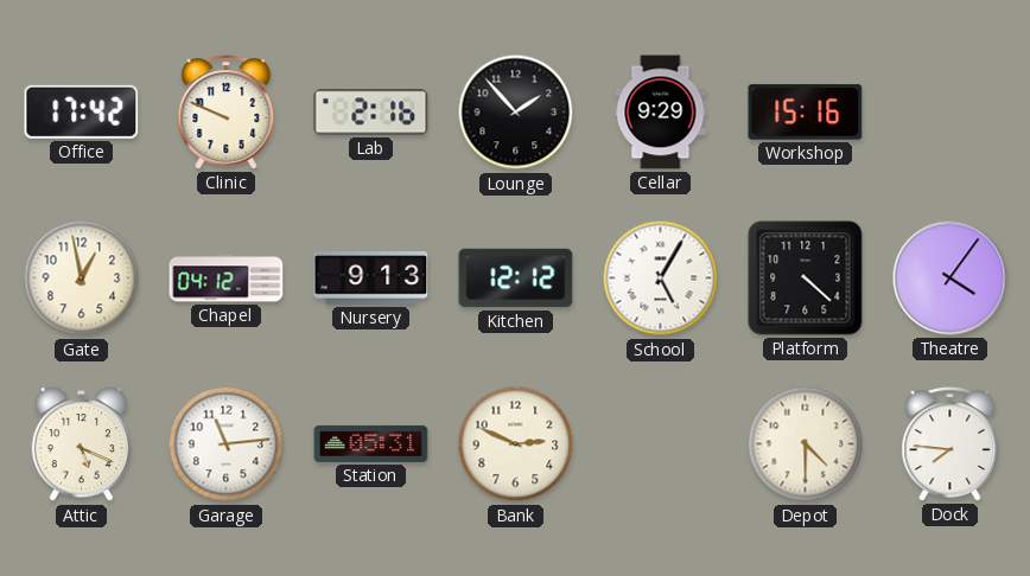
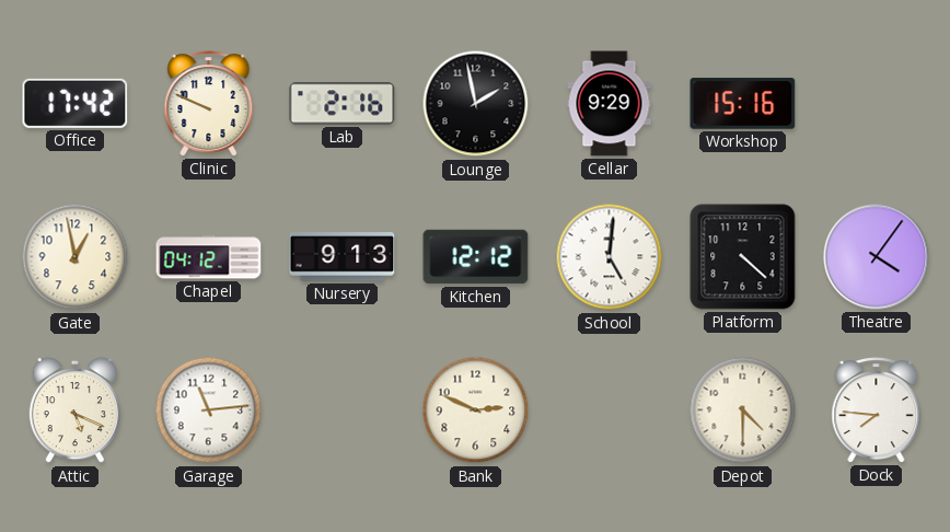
Lounge: 1:53 -> 1:58 (476, 104)
School: 5:05 -> 5:01 (610, 257)
Station: 05:31 -> none (371, 443)
